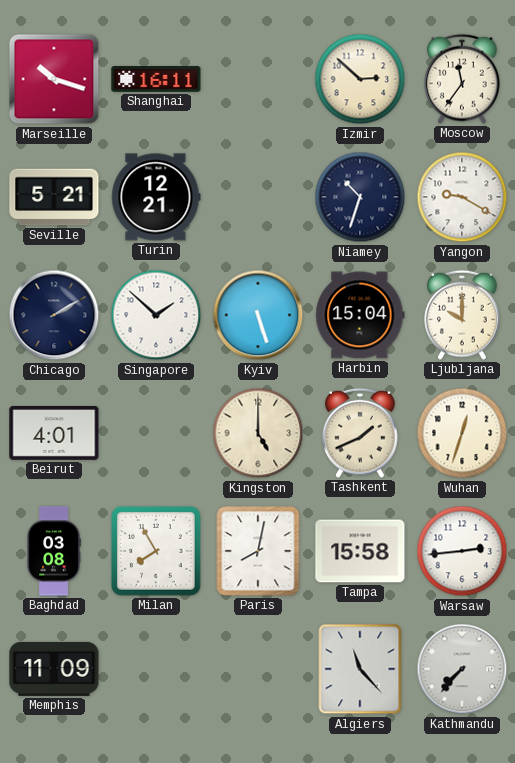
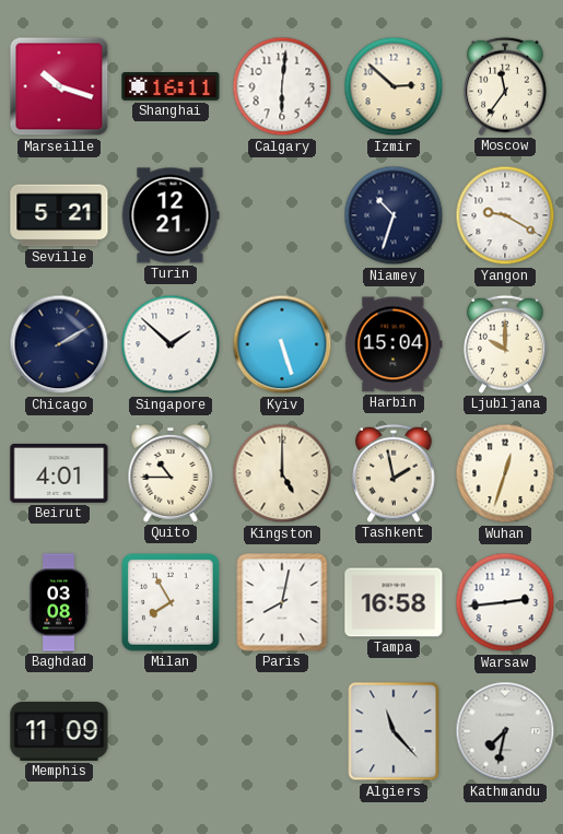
Calgary: none -> 6:01 (282, 86)
Quito: none -> 10:45 (171, 473)
Tashkent: 1:41 -> 1:58 (394, 473)
Tampa: 15:58 -> 16:58 (394, 602)
Kathmandu: 7:37 -> 7:32 (505, 731)
